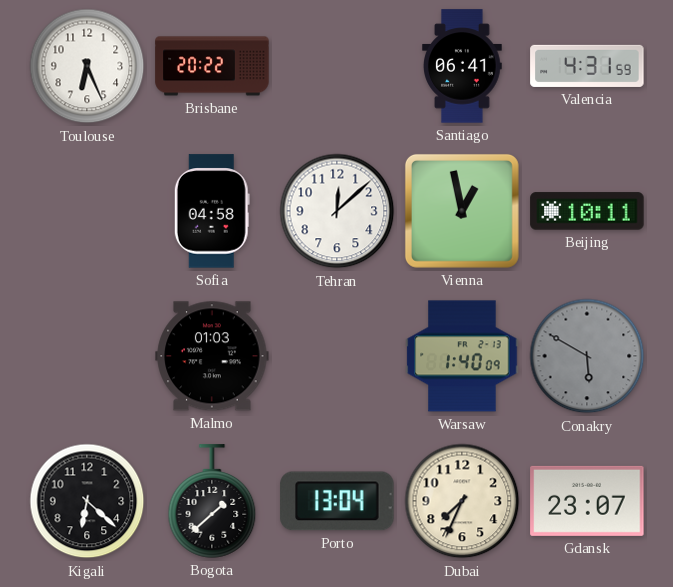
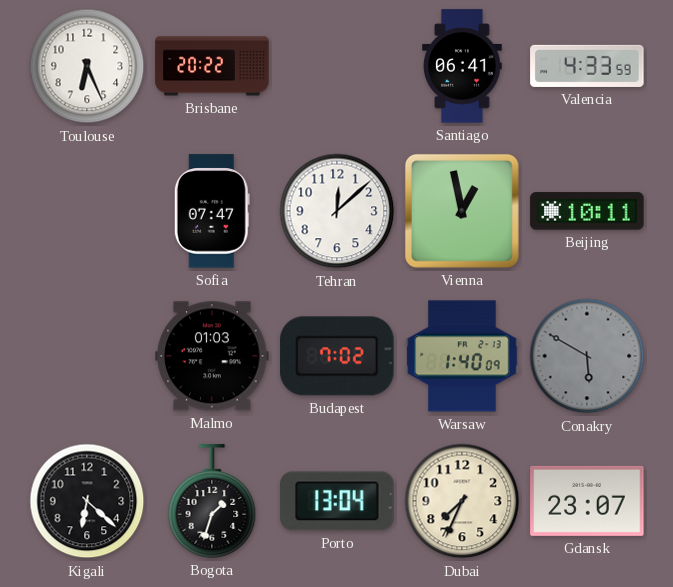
Valencia: 4:31 -> 4:33 (587, 66)
Sofia: 04:58 -> 07:47 (212, 211)
Budapest: none -> 7:02 (337, 356)
Bogota: 1:38 -> 1:33 (212, 501)
